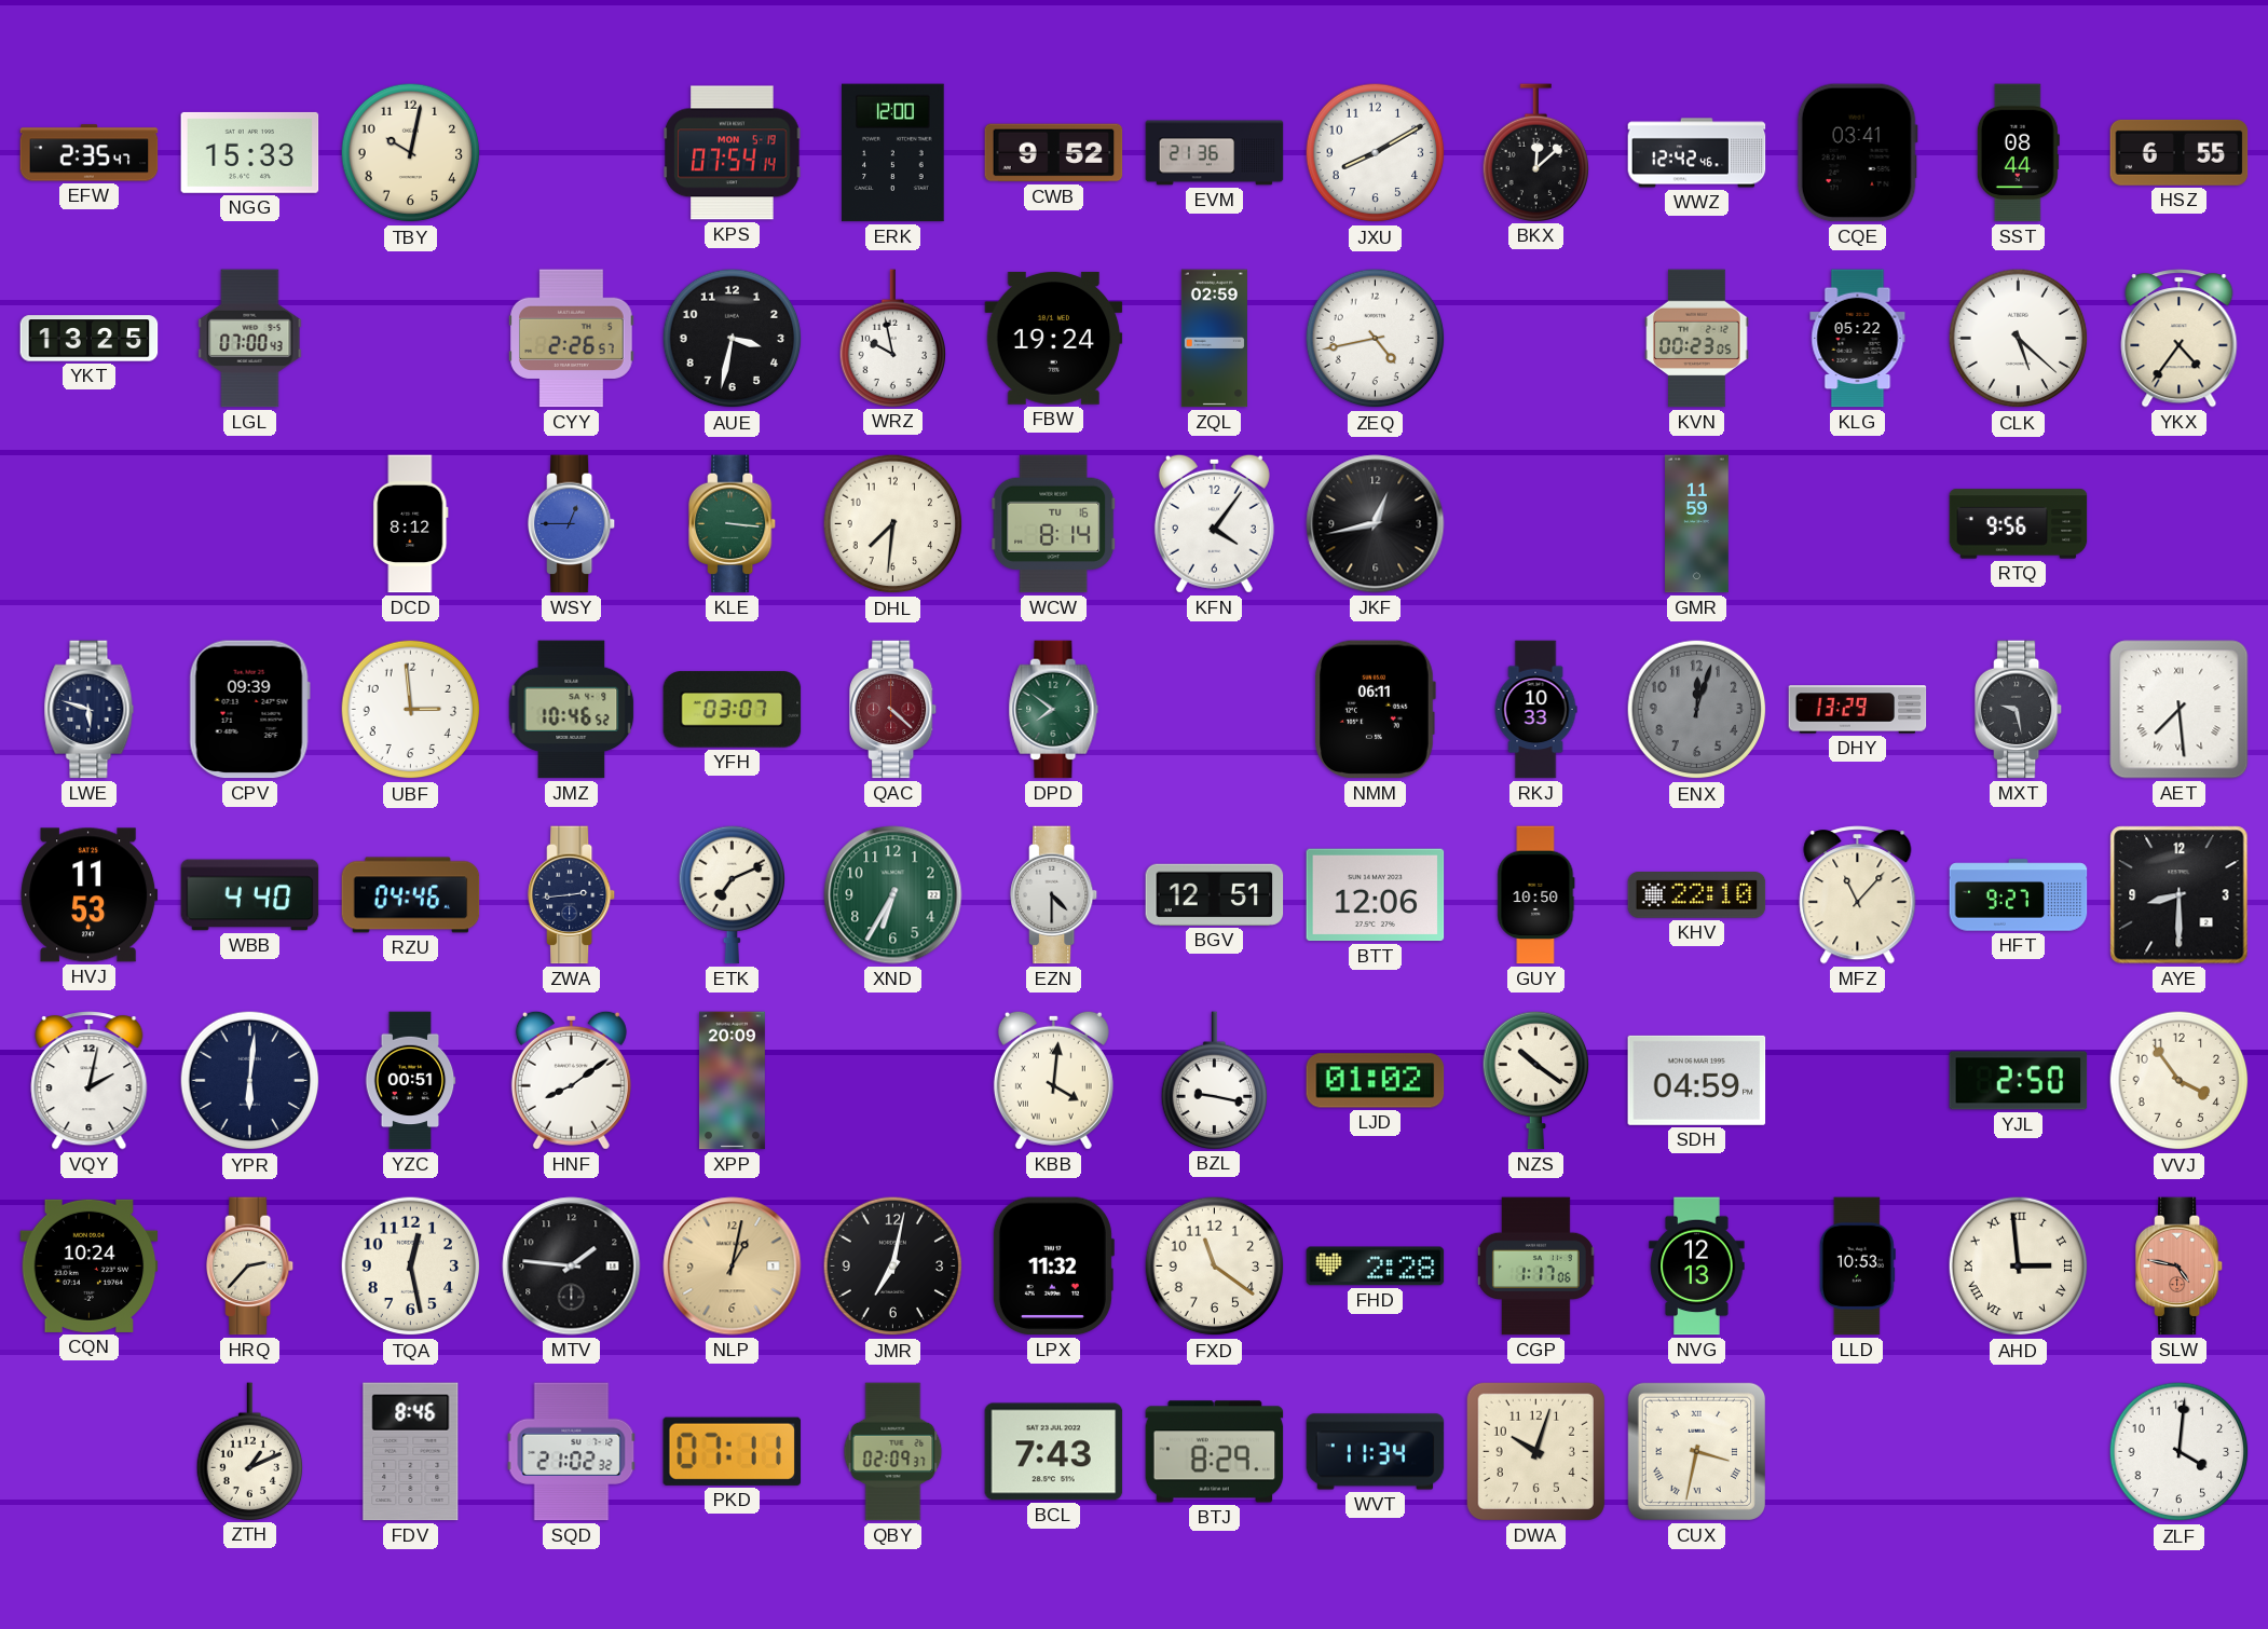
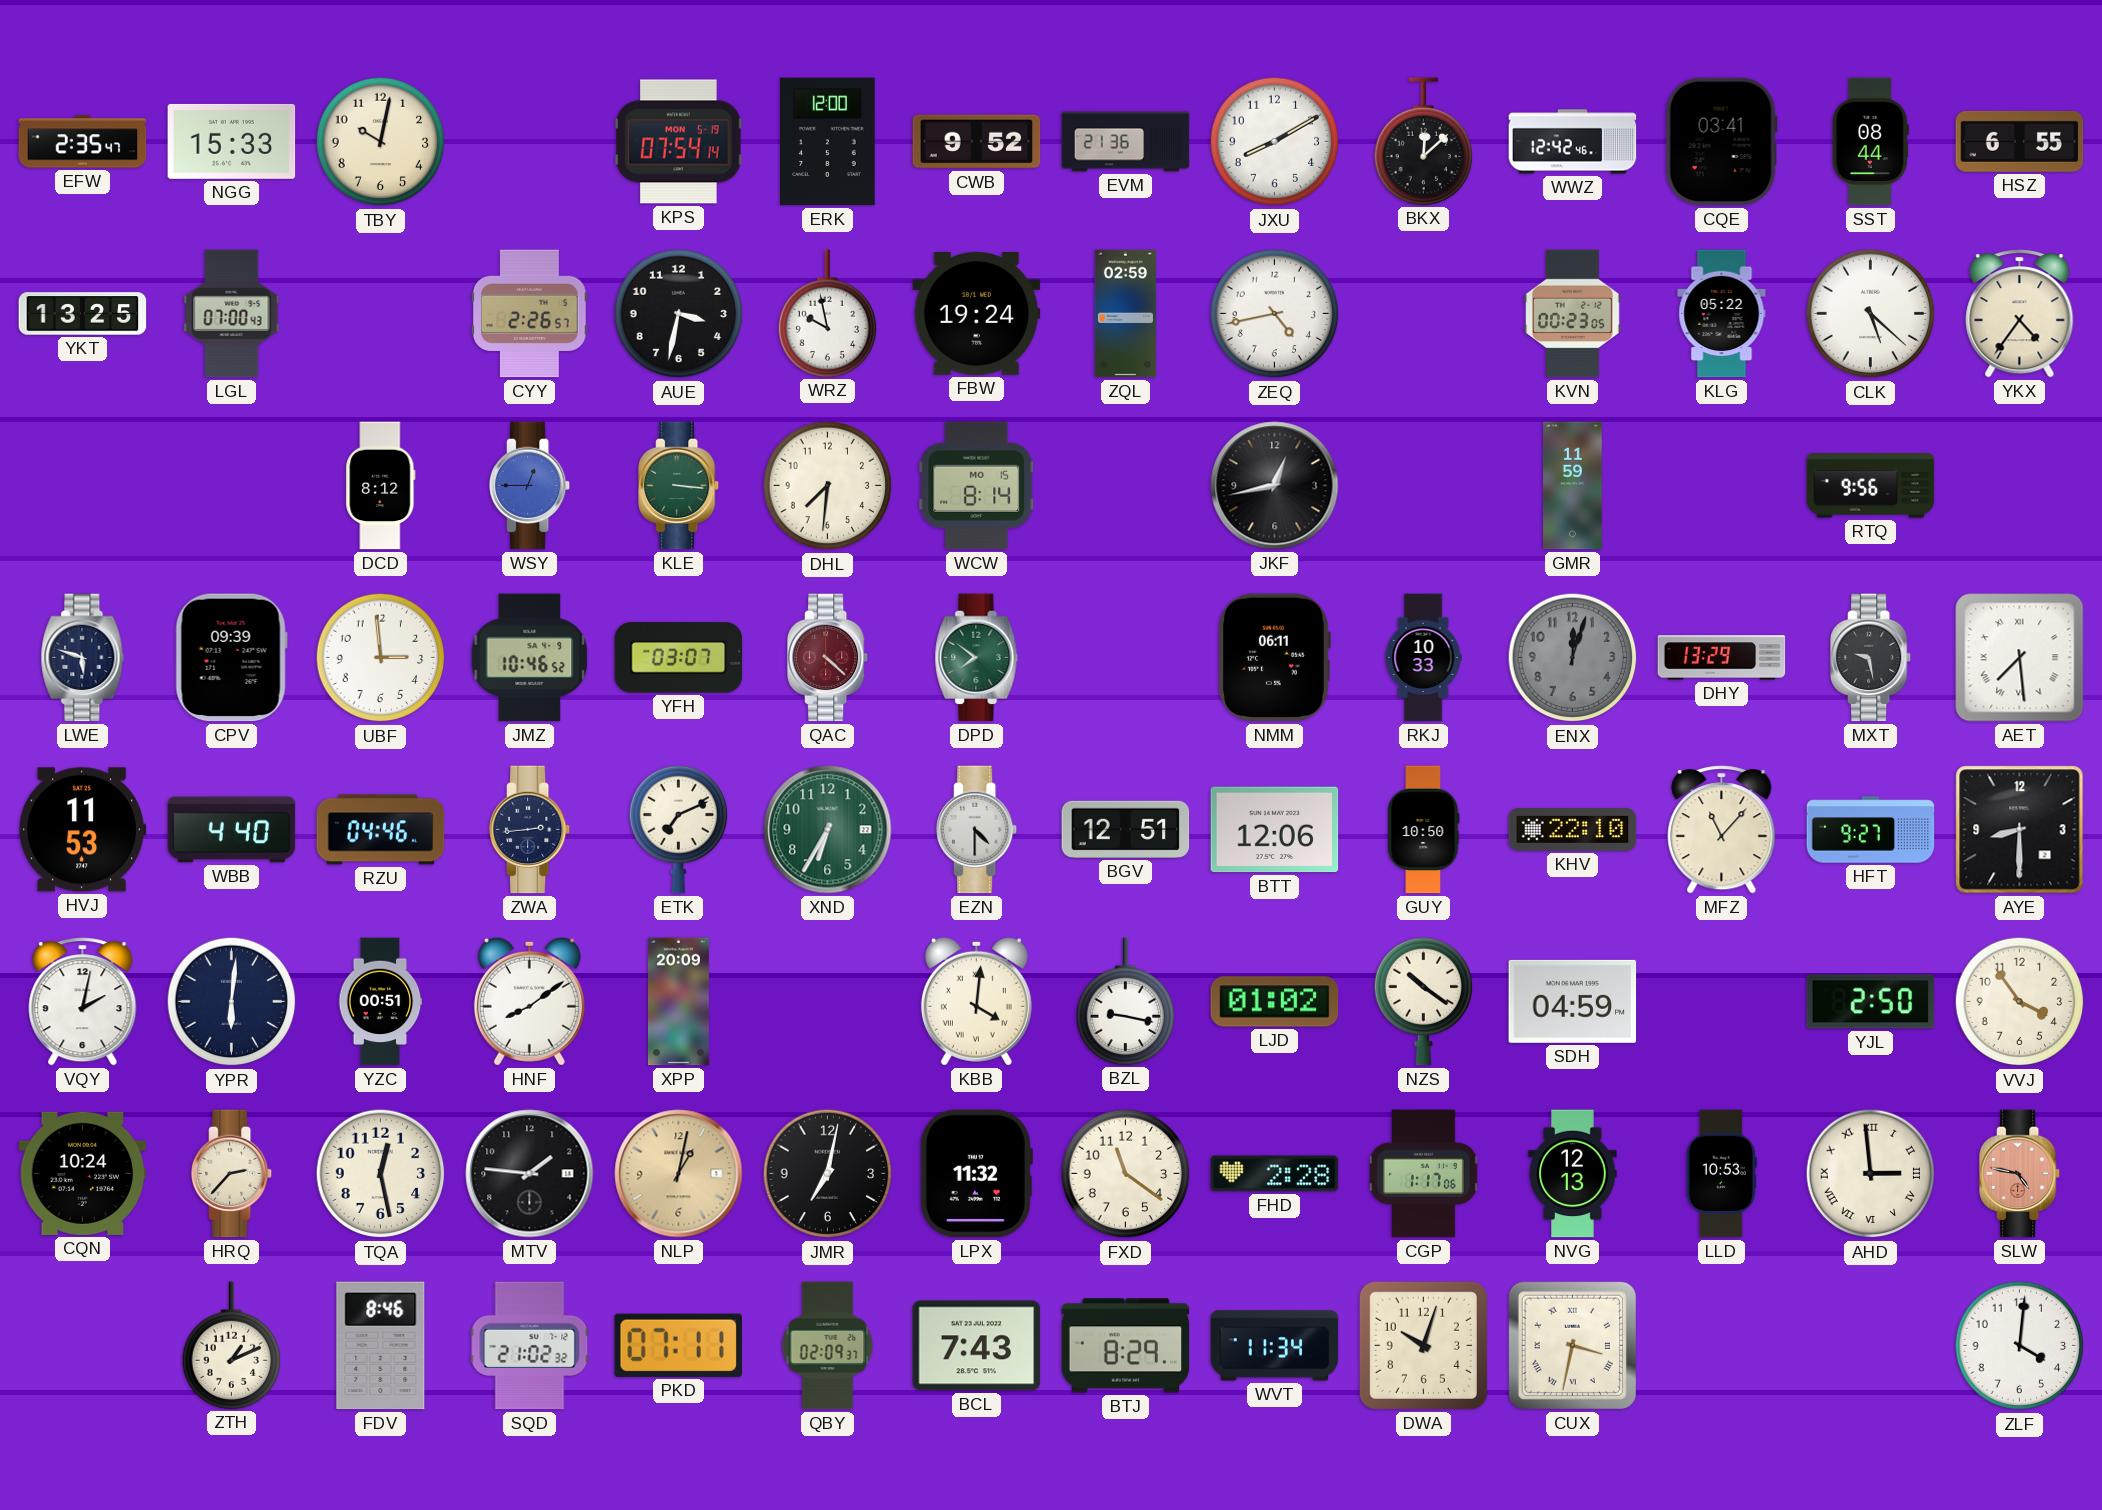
WCW date: TU 16 -> MO 15 (977, 486)
KFN: 4:06 -> none (1214, 523)
